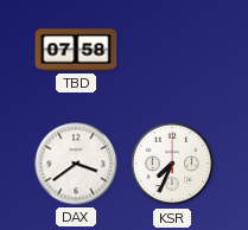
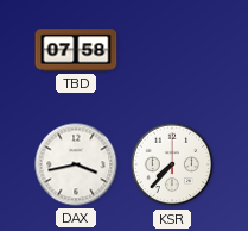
DAX: 3:39 -> 3:43 (76, 164)
KSR: 7:34 -> 7:37 (172, 164)
